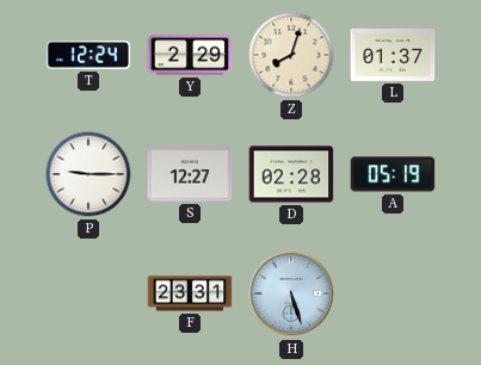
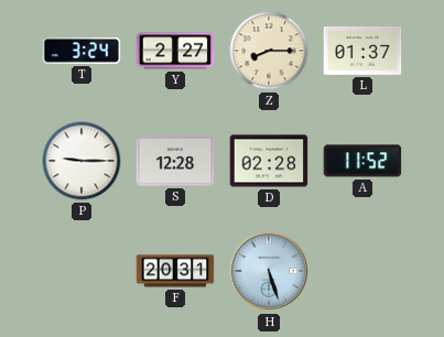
T: 12:24 -> 3:24 (82, 51)
Y: 2:29 -> 2:27 (175, 51)
Z: 8:03 -> 8:15 (269, 51)
S: 12:27 -> 12:28 (175, 161)
A: 05:19 -> 11:52 (362, 161)
F: 23:31 -> 20:31 (175, 271)
